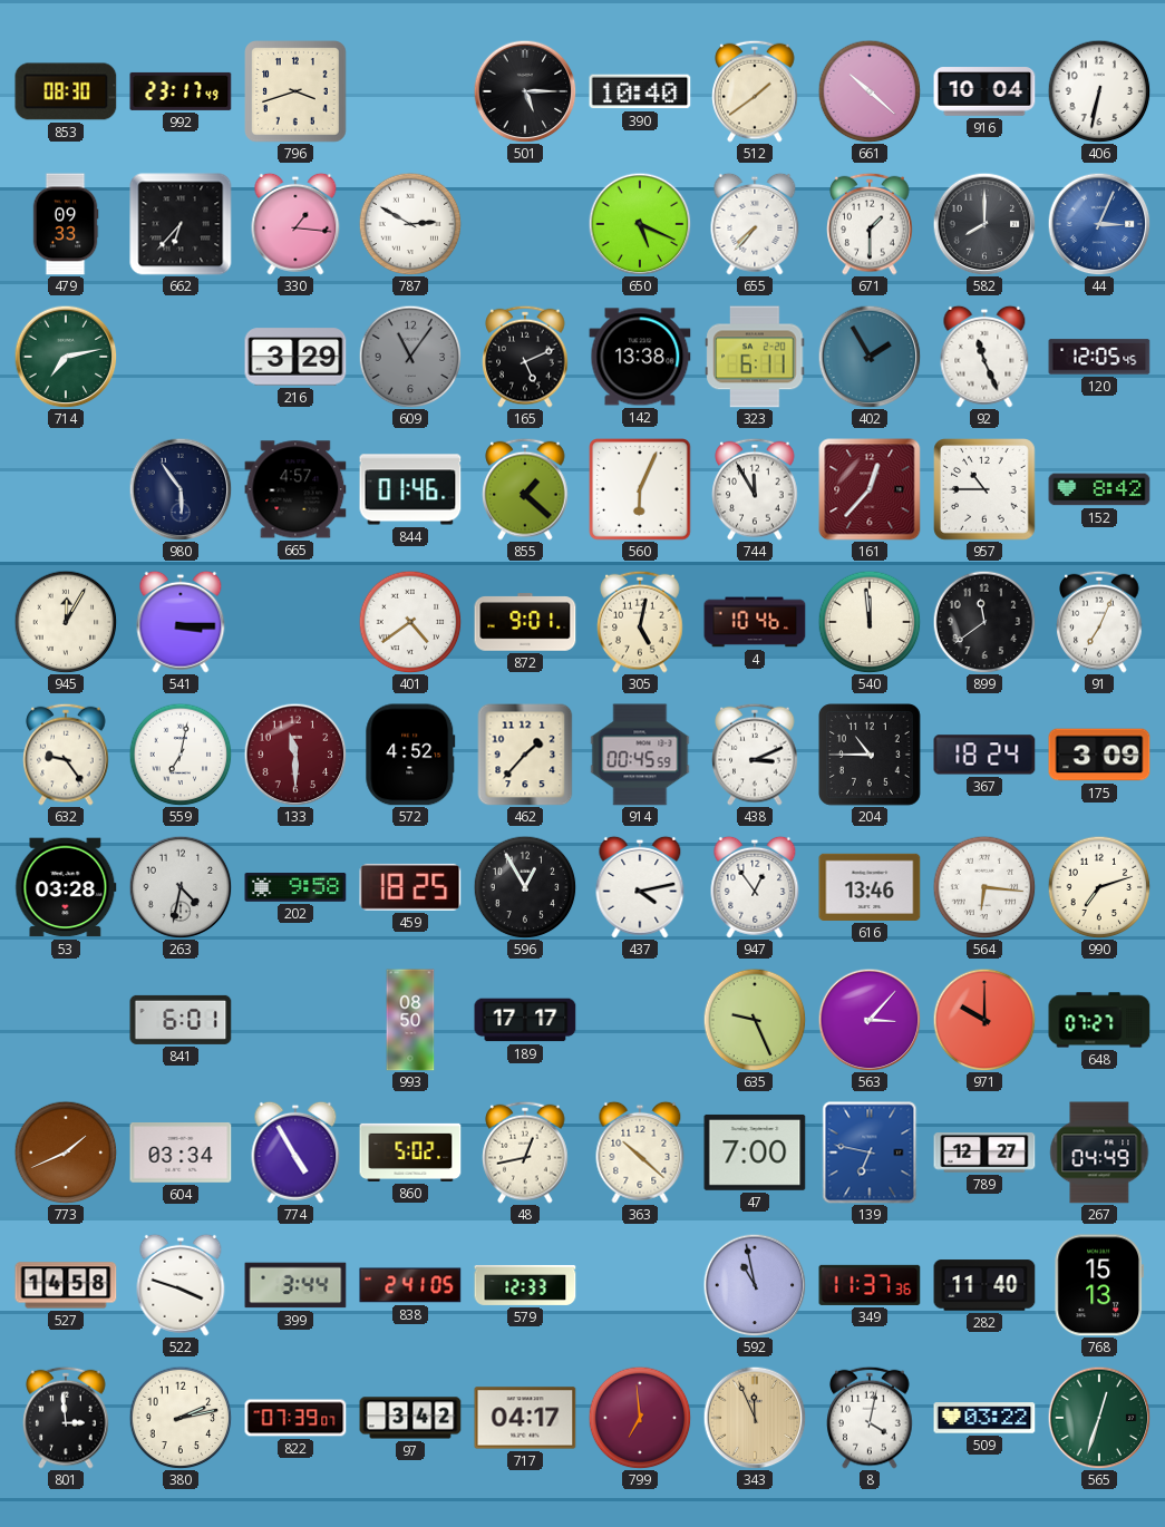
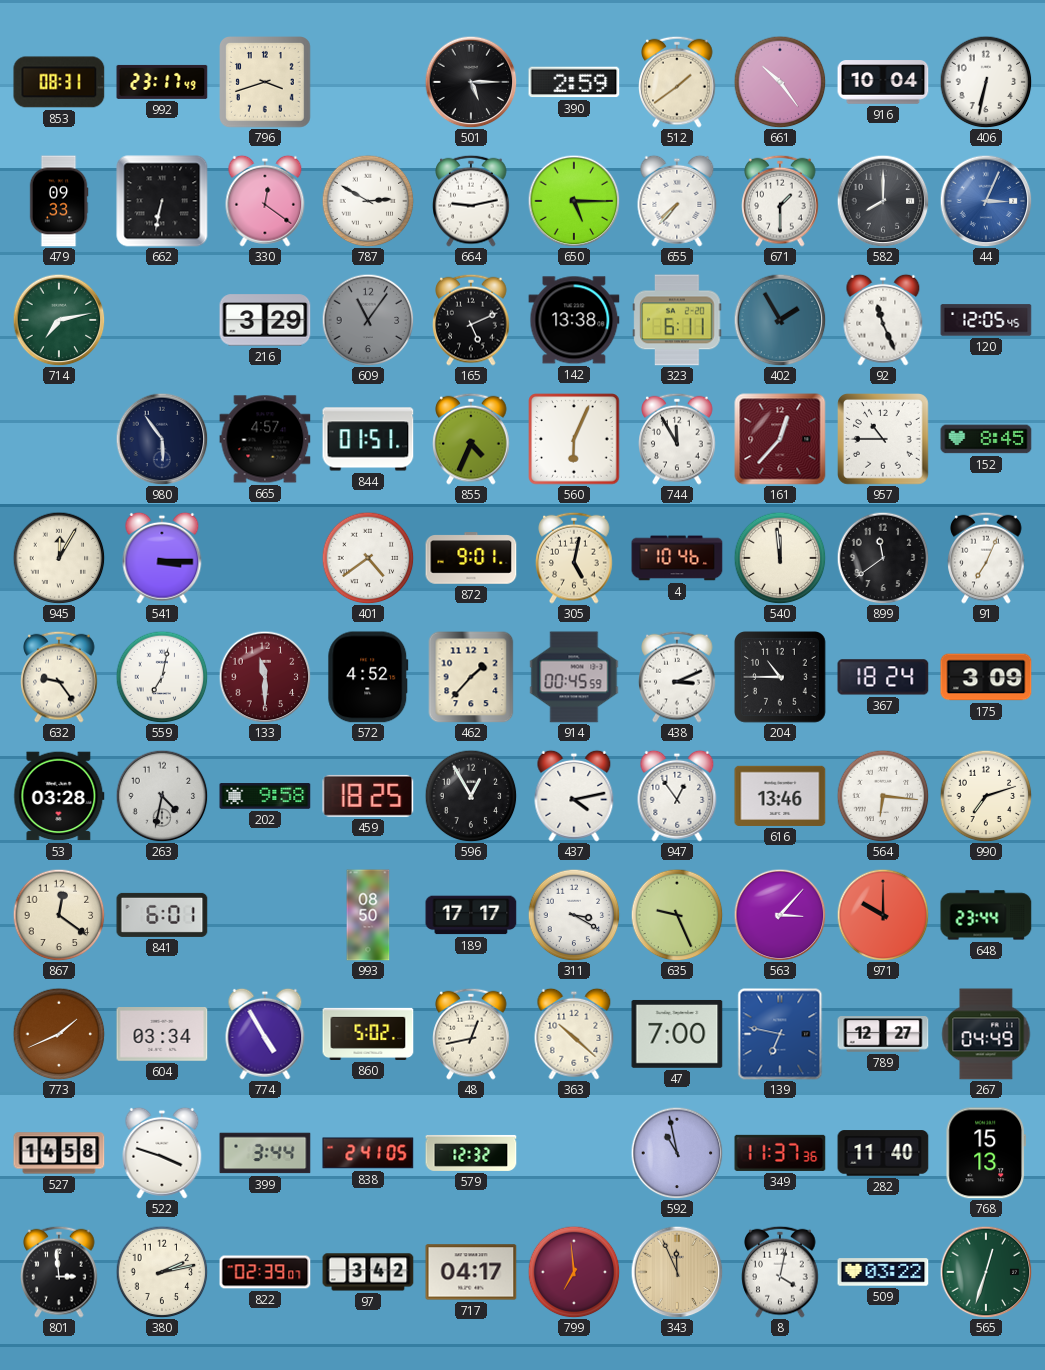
853: 08:30 -> 08:31 (59, 82)
390: 10:40 -> 2:59 (574, 82)
661: 10:22 -> 10:24 (780, 82)
662: 6:37 -> 6:32 (162, 201)
330: 1:16 -> 12:21 (265, 201)
664: none -> 9:13 (471, 201)
650: 5:19 -> 5:15 (574, 201)
844: 01:46 -> 01:51 (368, 439)
855: 1:22 -> 4:34 (471, 439)
152: 8:42 -> 8:45 (986, 439)
867: none -> 12:21 (59, 915)
311: none -> 3:20 (574, 915)
648: 07:27 -> 23:44 (986, 915)
579: 12:33 -> 12:32 (471, 1153)
822: 07:39 -> 02:39 (265, 1272)
